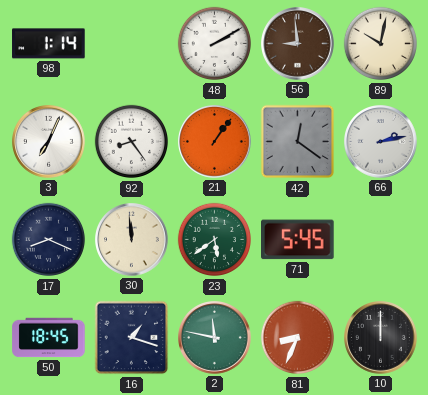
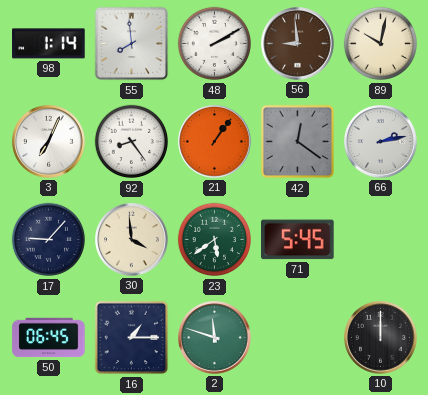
55: none -> 7:59 (132, 44)
17: 8:19 -> 9:07 (49, 240)
30: 11:59 -> 3:59 (132, 240)
50: 18:45 -> 06:45 (49, 338)
16: 1:18 -> 1:15 (132, 338)
2: 11:47 -> 11:48 (215, 338)
81: 8:34 -> none (298, 338)
